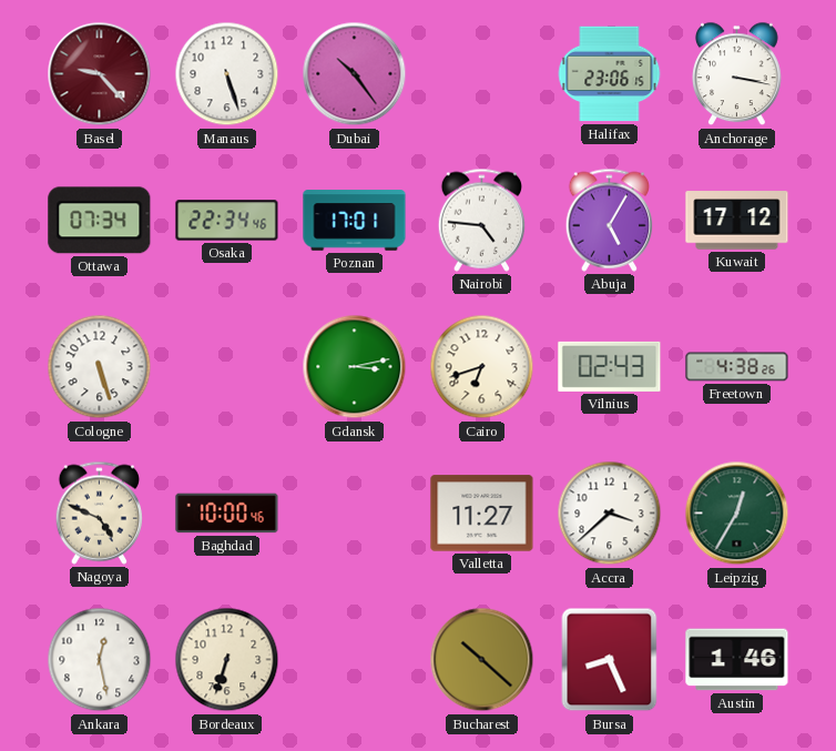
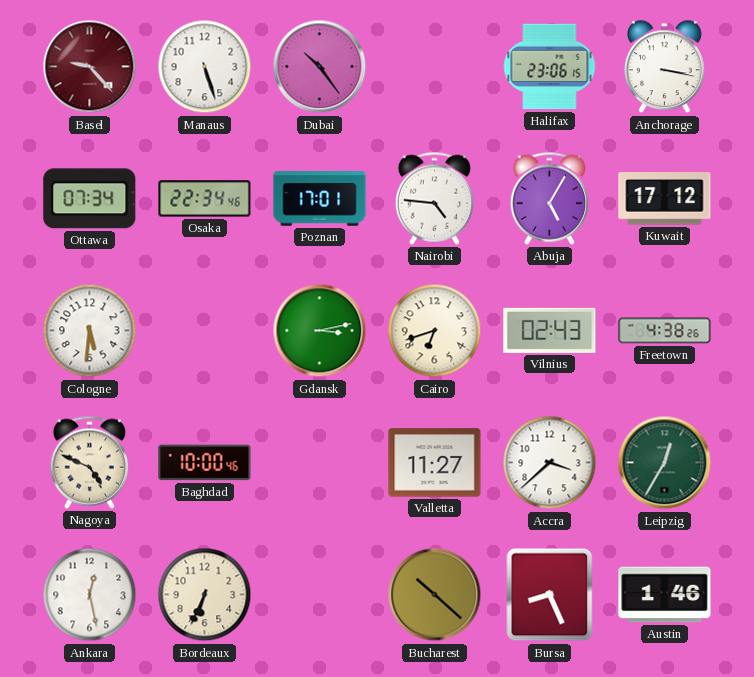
Cologne: 5:27 -> 5:31 (90, 331)
Bordeaux: 6:33 -> 6:34 (205, 595)
